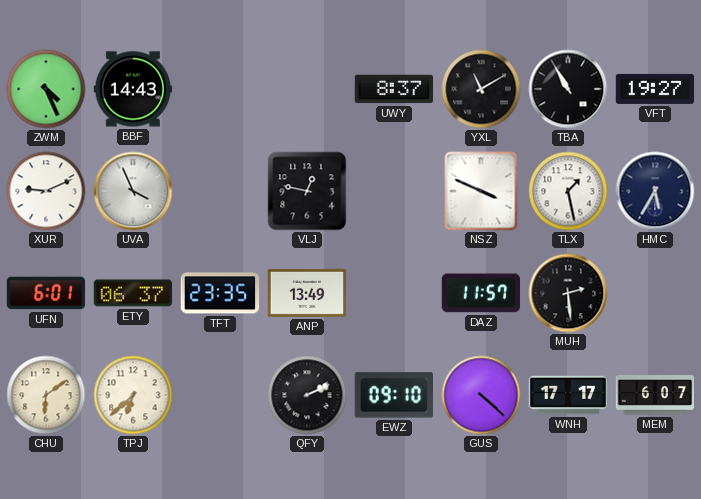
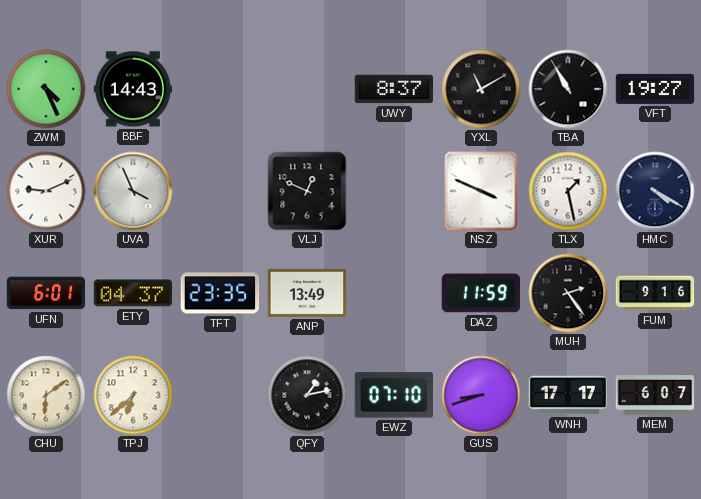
VLJ: 12:47 -> 12:49 (307, 191)
HMC: 5:35 -> 4:20 (655, 191)
ETY: 06:37 -> 04:37 (133, 293)
DAZ: 11:57 -> 11:59 (481, 293)
MUH: 2:29 -> 2:24 (568, 293)
FUM: none -> 9:16 (655, 293)
QFY: 2:11 -> 1:13 (307, 395)
EWZ: 09:10 -> 07:10 (393, 395)
GUS: 4:22 -> 8:42 (481, 395)
